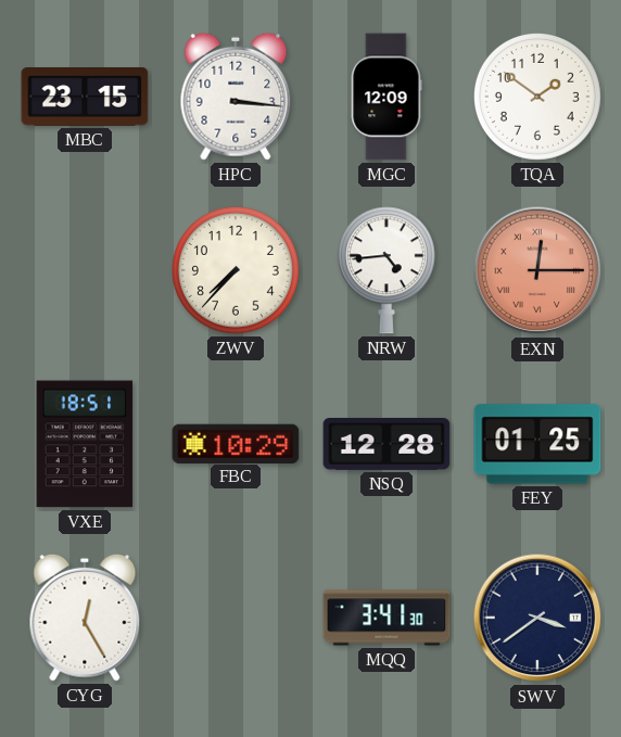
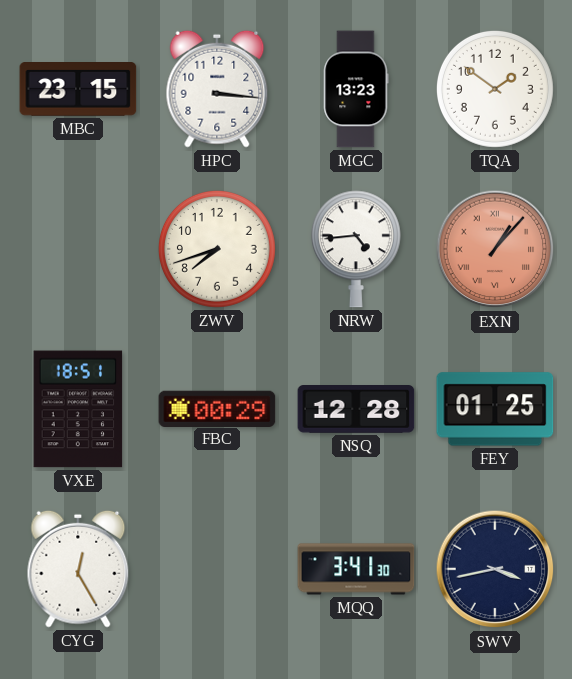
MGC: 12:09 -> 13:23 (356, 89)
ZWV: 7:37 -> 7:42 (217, 249)
EXN: 12:15 -> 1:07 (495, 249)
FBC: 10:29 -> 00:29 (217, 408)
SWV: 3:39 -> 3:43 (495, 569)
